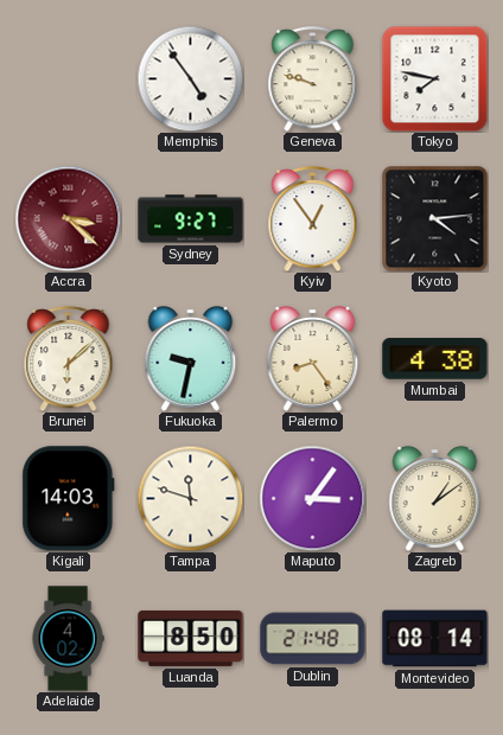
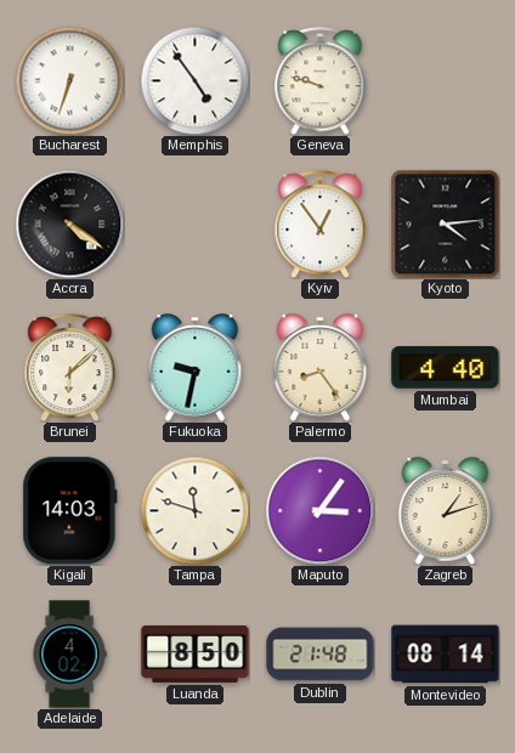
Bucharest: none -> 6:33 (69, 80)
Tokyo: 7:47 -> none (434, 78)
Accra: 3:22 -> 4:21 (69, 223)
Accra dial: burgundy -> black (69, 223)
Sydney: 9:27 -> none (191, 219)
Mumbai: 4:38 -> 4:40 (446, 368)
Zagreb: 1:09 -> 1:12 (446, 511)
